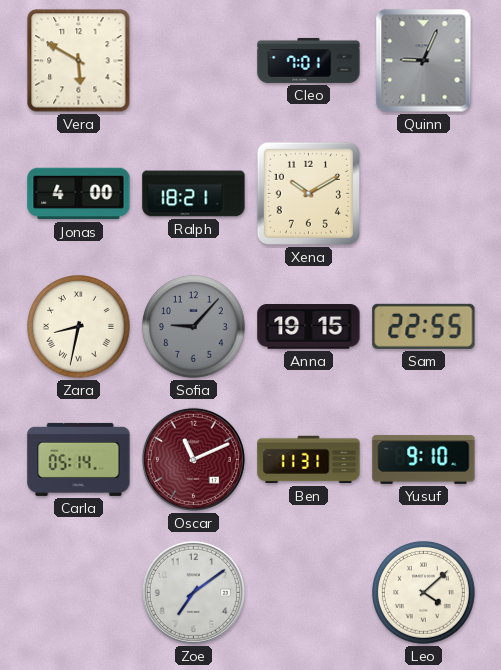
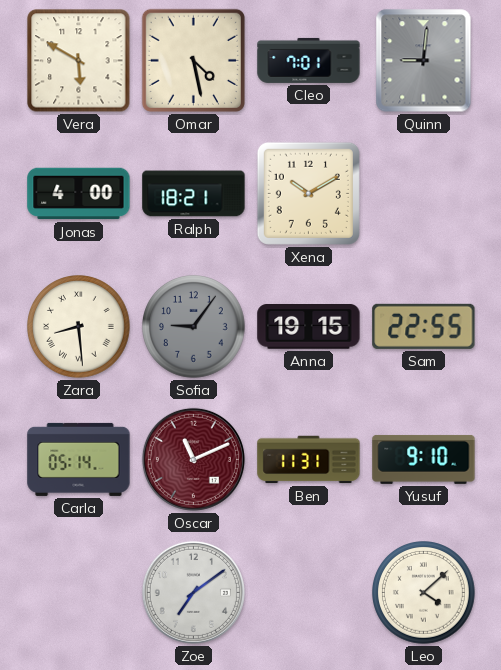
Omar: none -> 4:28 (193, 60)
Quinn: 9:04 -> 9:01 (424, 61)
Zara: 8:32 -> 8:29 (79, 327)
Sofia: 9:07 -> 9:06 (194, 327)
